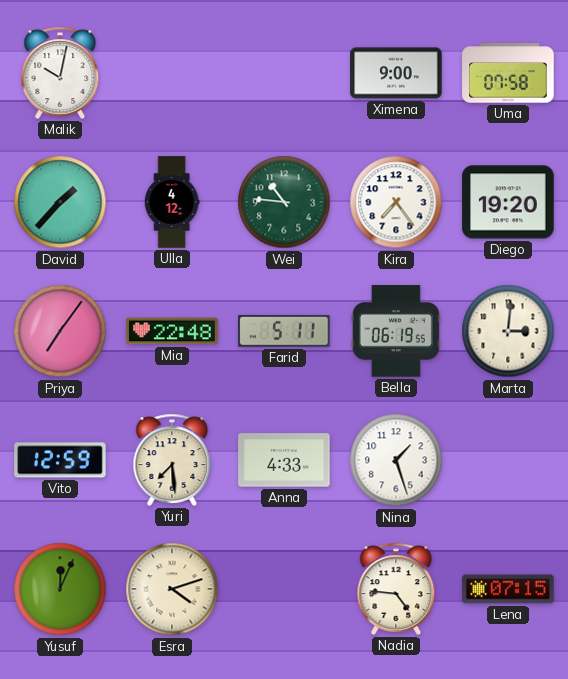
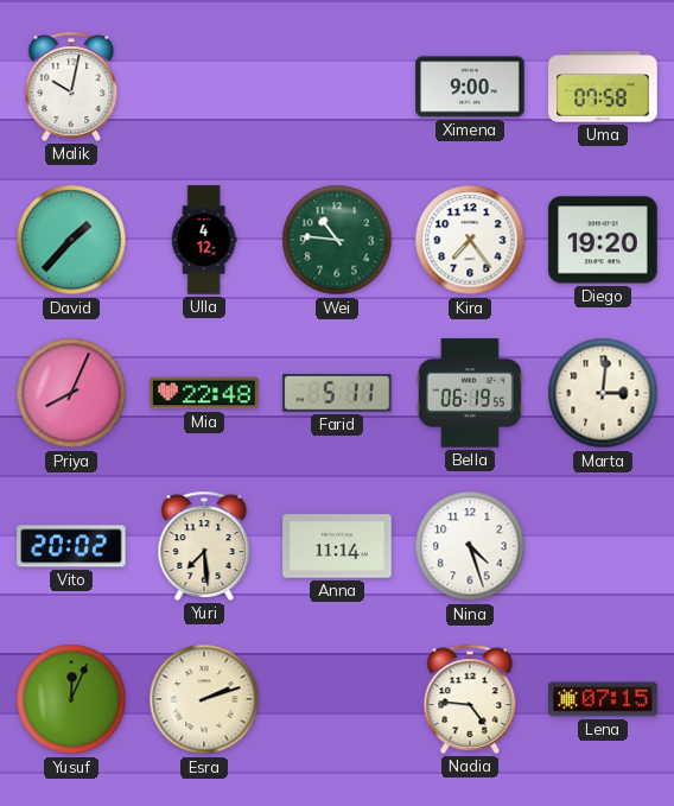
Priya: 7:06 -> 8:04 (71, 393)
Vito: 12:59 -> 20:02 (71, 546)
Anna: 4:33 -> 11:14 (337, 546)
Nina: 1:27 -> 4:27 (470, 546)
Esra: 4:12 -> 2:12 (204, 699)
